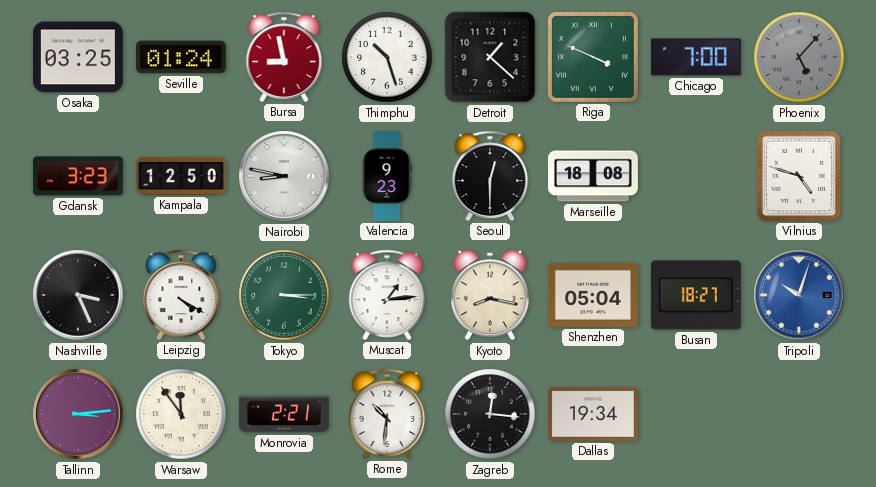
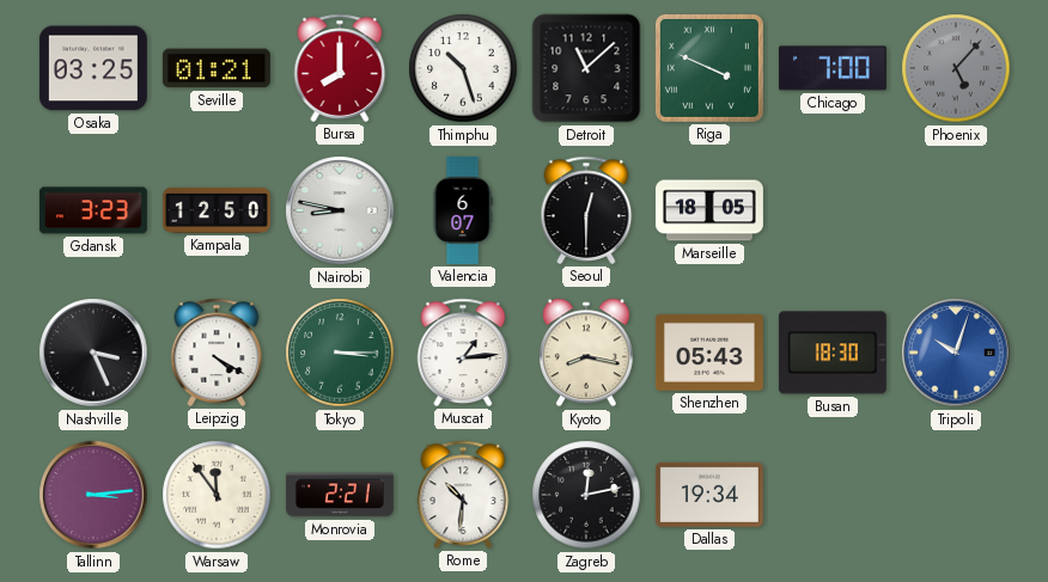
Seville: 01:24 -> 01:21 (217, 68)
Bursa: 8:58 -> 8:00 (340, 68)
Detroit: 1:22 -> 11:08 (586, 68)
Valencia: 9:23 -> 6:07 (463, 210)
Marseille: 18:08 -> 18:05 (709, 210)
Vilnius: 4:48 -> none (799, 176)
Shenzhen: 05:04 -> 05:43 (709, 353)
Busan: 18:27 -> 18:30 (833, 353)
Zagreb: 12:16 -> 12:13 (586, 495)
